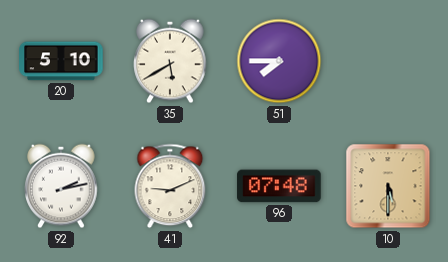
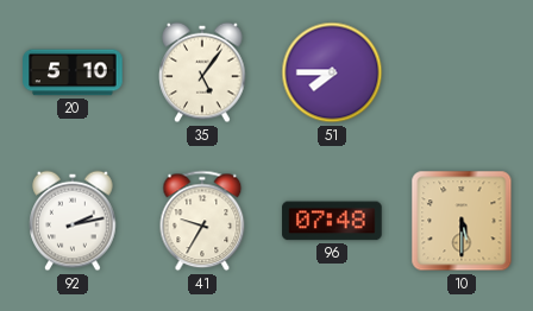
35: 5:40 -> 5:06 (202, 72)
41: 9:11 -> 9:35 (202, 221)
